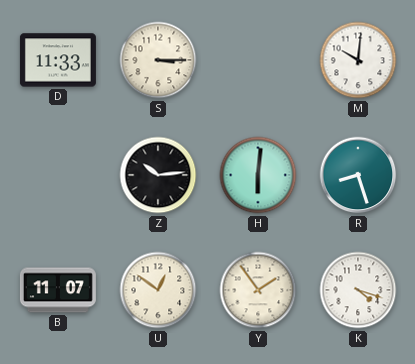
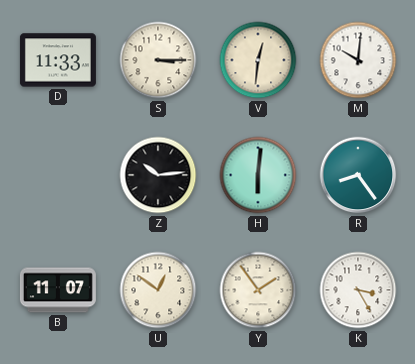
V: none -> 12:31 (258, 60)
R: 8:27 -> 8:24 (358, 175)
K: 4:18 -> 3:25 (358, 290)
